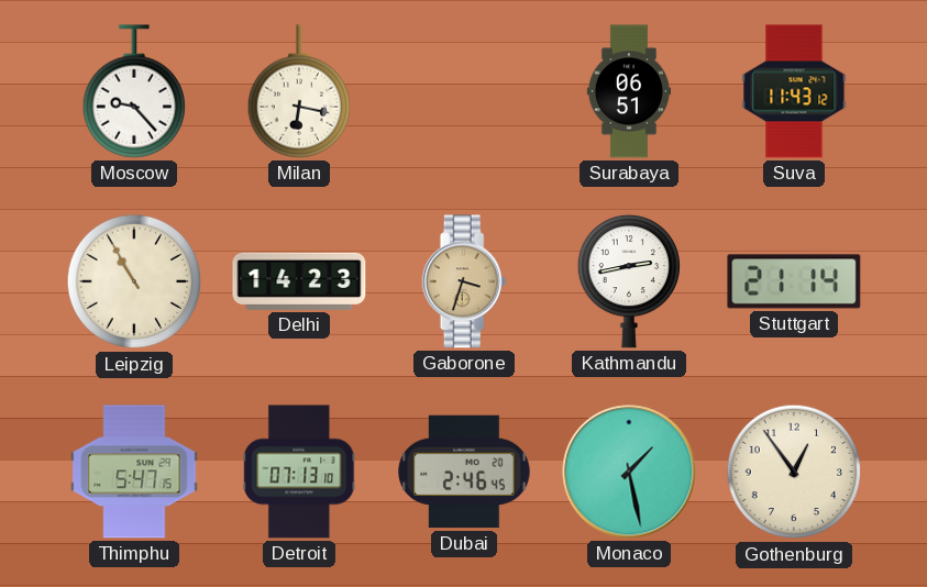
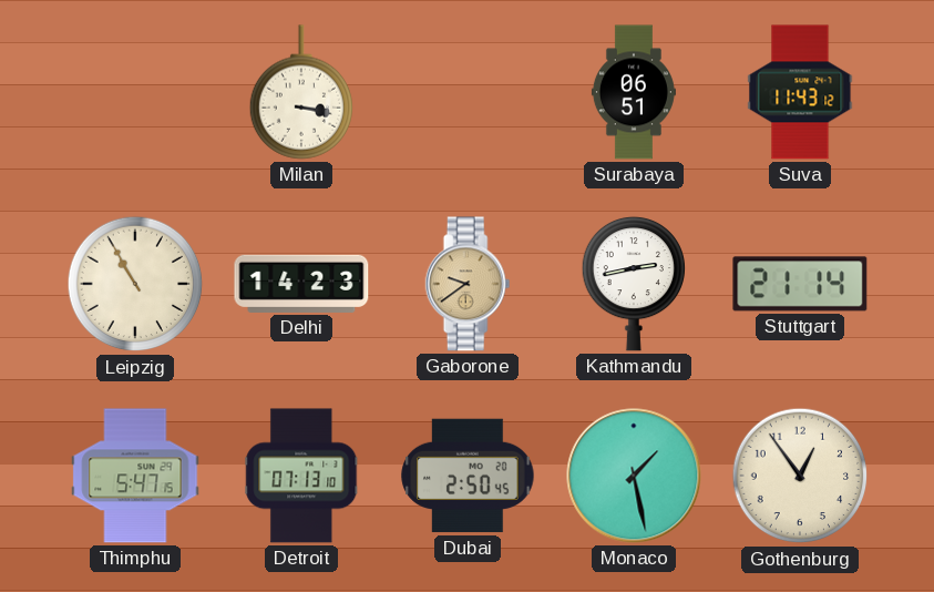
Moscow: 9:23 -> none (133, 91)
Milan: 6:17 -> 3:17 (300, 92)
Gaborone: 3:33 -> 9:39 (468, 284)
Dubai: 2:46 -> 2:50 (468, 476)
